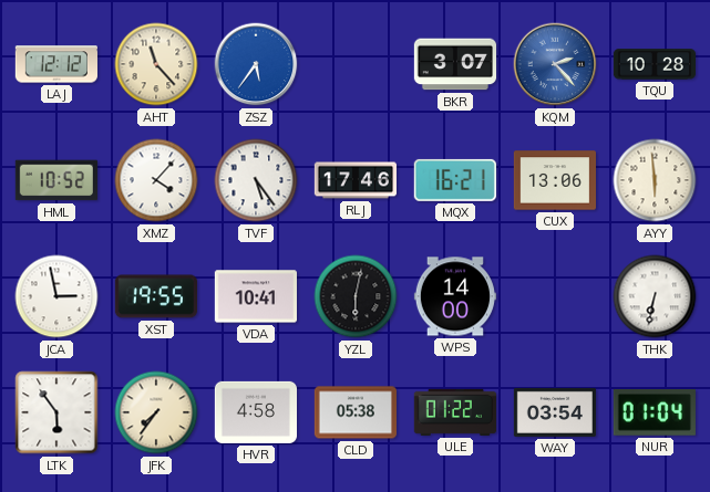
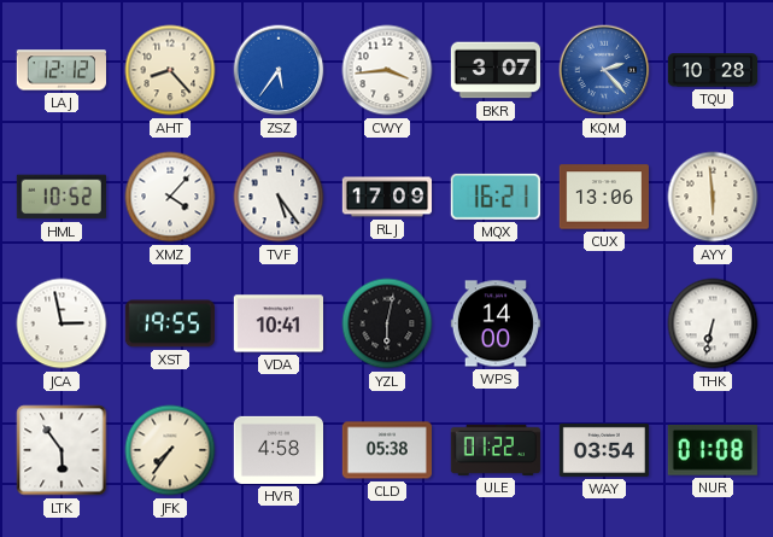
AHT: 11:23 -> 8:23 (170, 70)
CWY: none -> 3:44 (387, 70)
RLJ: 17:46 -> 17:09 (386, 197)
NUR: 01:04 -> 01:08 (713, 450)
